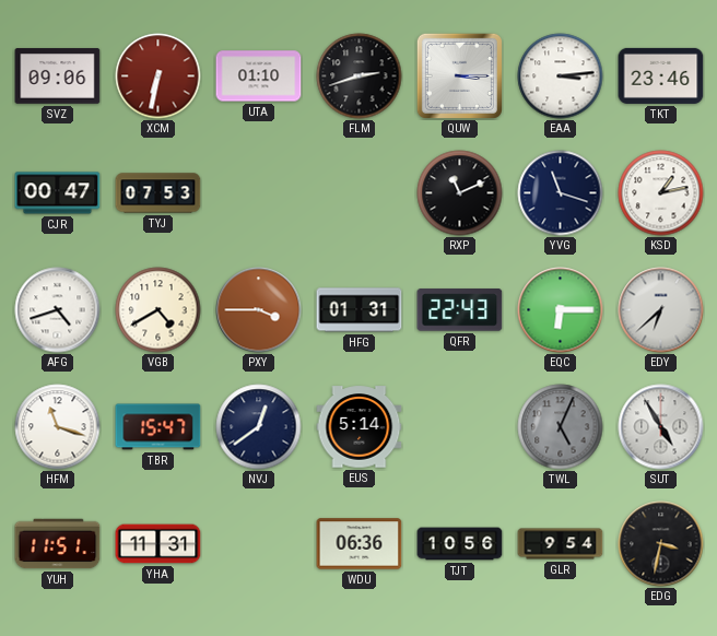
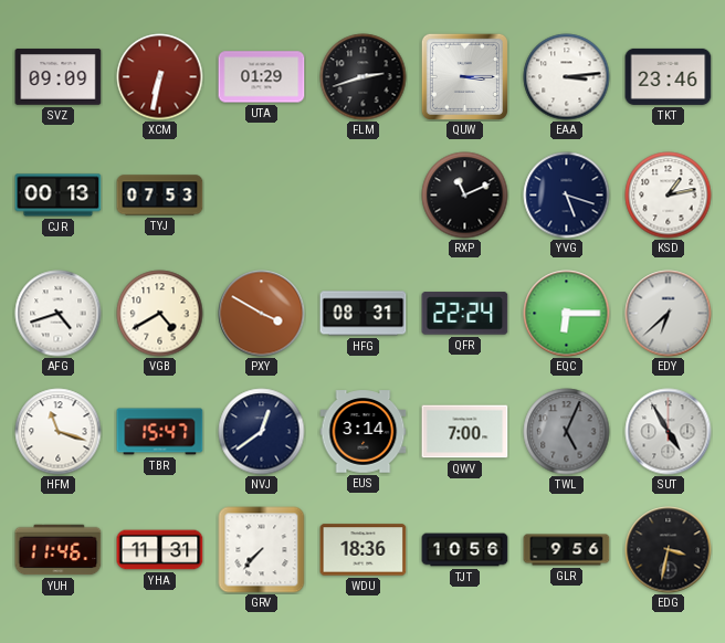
SVZ: 09:06 -> 09:09 (59, 77)
UTA: 01:10 -> 01:29 (262, 77)
CJR: 00:47 -> 00:13 (59, 196)
YVG: 11:18 -> 5:18 (567, 196)
PXY: 3:45 -> 3:50 (262, 314)
HFG: 01:31 -> 08:31 (364, 314)
QFR: 22:43 -> 22:24 (465, 314)
EUS: 5:14 -> 3:14 (364, 432)
QWV: none -> 7:00 (465, 432)
YUH: 11:51 -> 11:46 (59, 550)
GRV: none -> 7:37 (262, 550)
WDU: 06:36 -> 18:36 (364, 550)
GLR: 9:54 -> 9:56 (567, 550)
